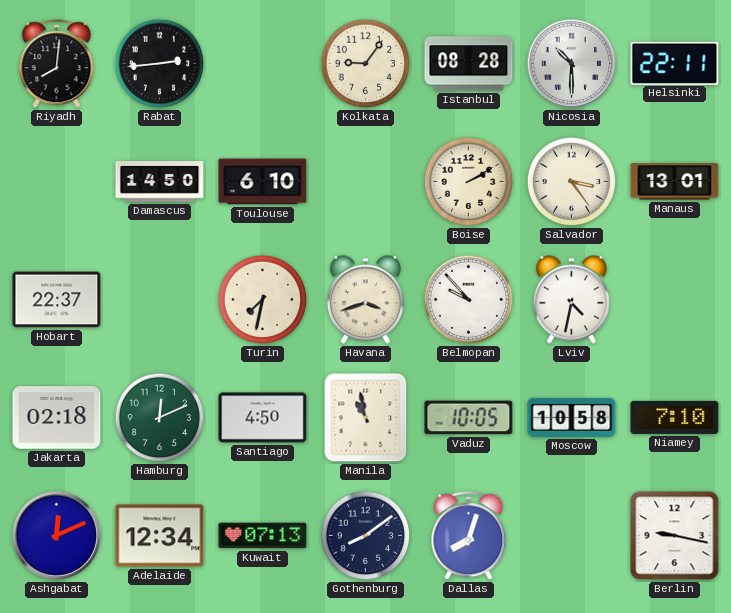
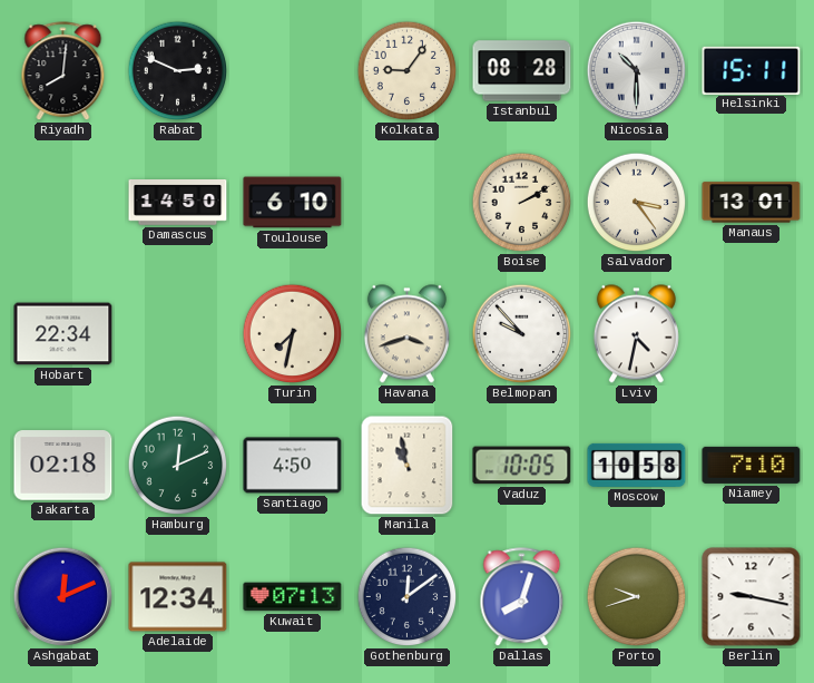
Rabat: 2:44 -> 2:49 (178, 71)
Helsinki: 22:11 -> 15:11 (752, 70)
Hobart: 22:37 -> 22:34 (63, 334)
Gothenburg: 8:09 -> 12:09 (408, 597)
Porto: none -> 9:42 (637, 597)
